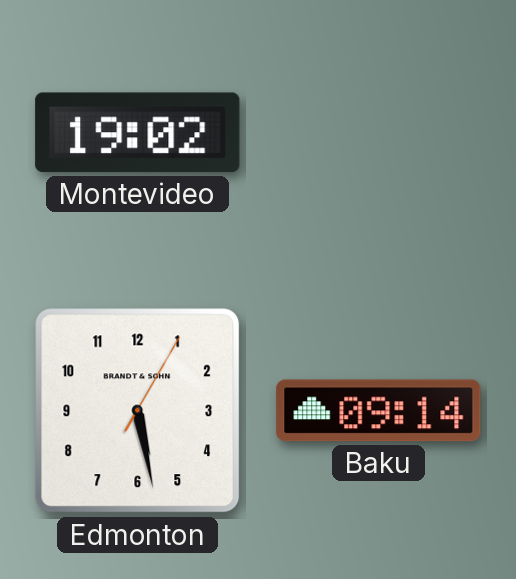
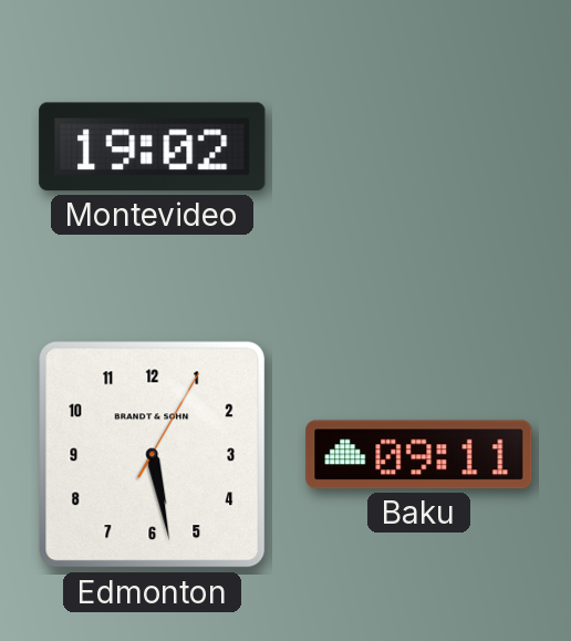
Baku: 09:14 -> 09:11 (419, 455)
